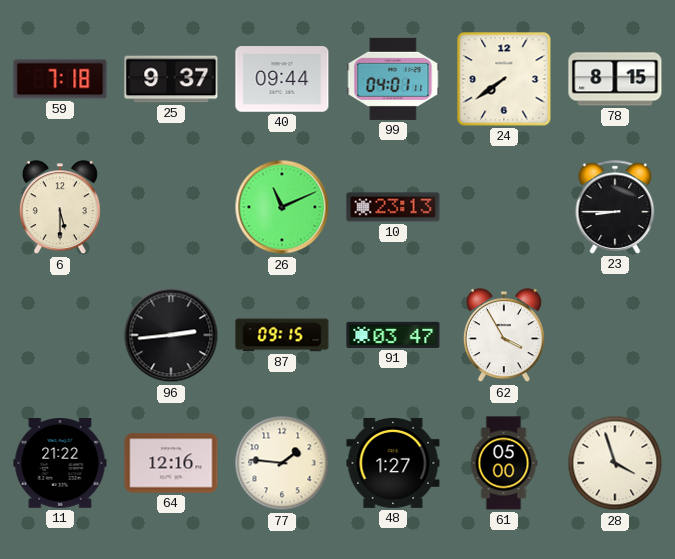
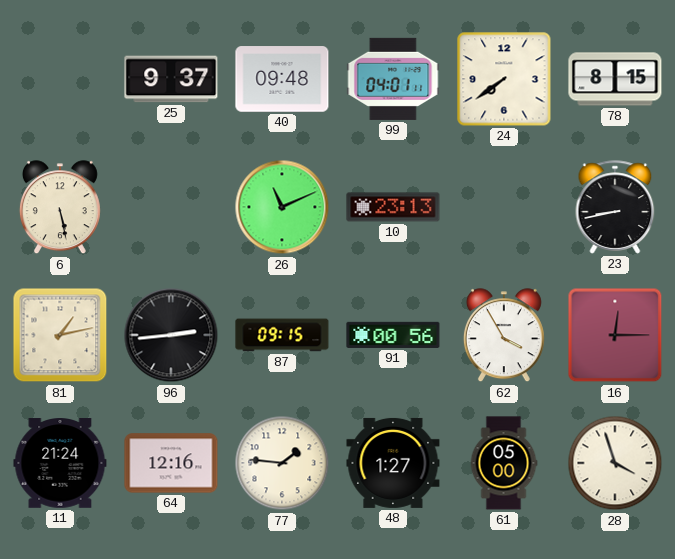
59: 7:18 -> none (60, 79)
40: 09:44 -> 09:48 (282, 79)
6: 5:30 -> 5:28 (60, 208)
23: 8:45 -> 8:43 (615, 207)
81: none -> 1:13 (60, 335)
91: 03:47 -> 00:56 (393, 335)
16: none -> 12:15 (615, 335)
11: 21:22 -> 21:24 (60, 463)
